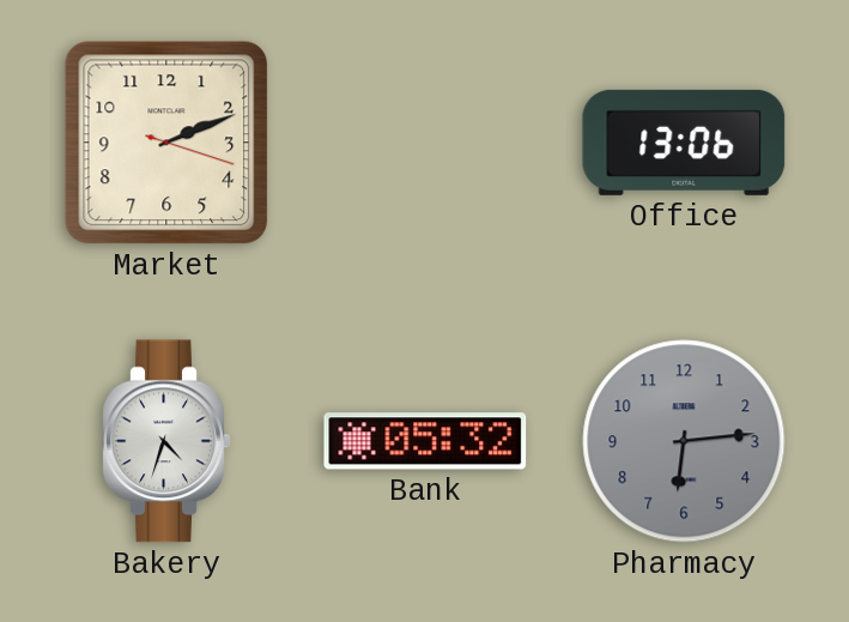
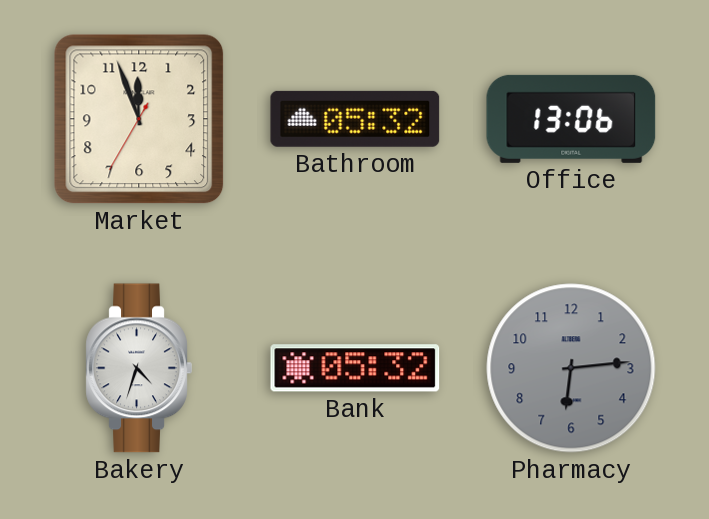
Market: 2:11 -> 11:56 (139, 119)
Bathroom: none -> 05:32 (355, 119)
